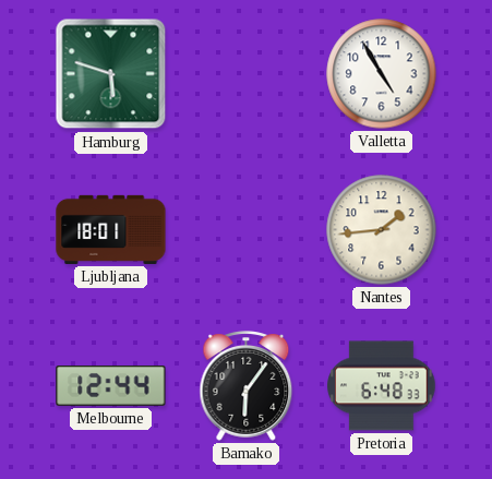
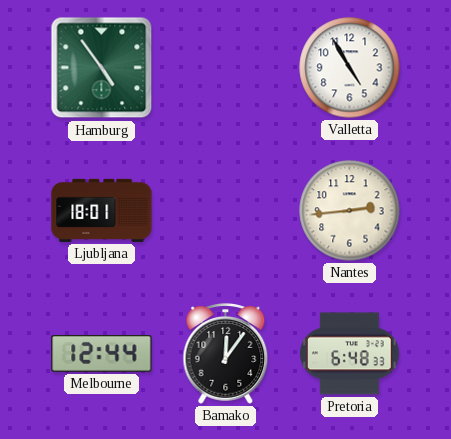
Hamburg: 5:48 -> 4:54 (102, 68)
Nantes: 1:44 -> 2:44 (350, 211)
Bamako: 6:06 -> 12:06 (226, 354)
